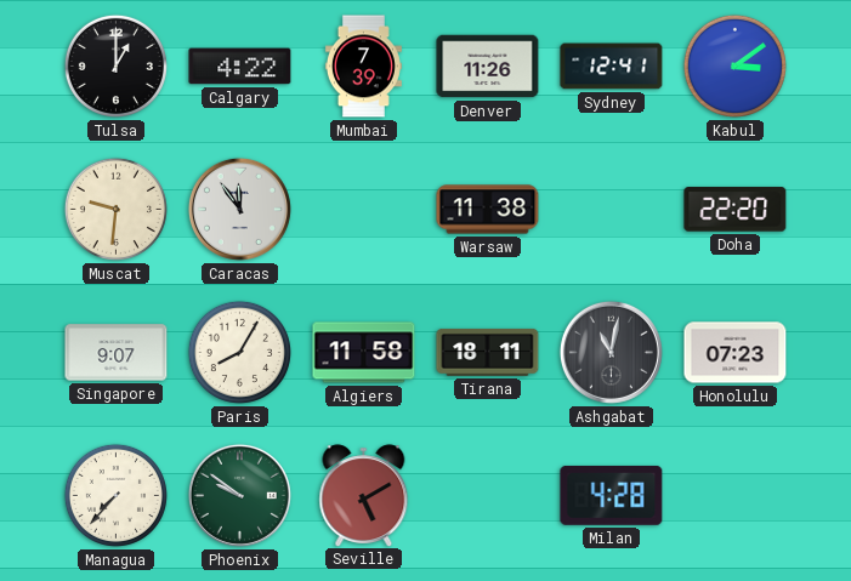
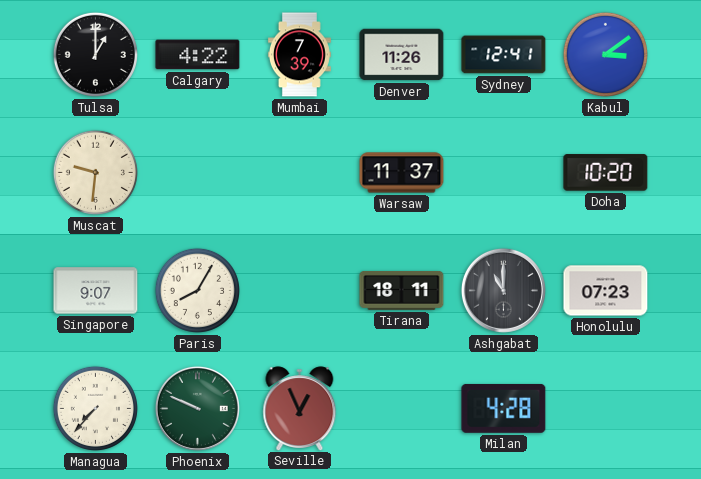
Caracas: 11:54 -> none (239, 209)
Warsaw: 11:38 -> 11:37 (402, 173)
Doha: 22:20 -> 10:20 (606, 173)
Algiers: 11:58 -> none (364, 353)
Ashgabat: 11:02 -> 11:00 (503, 290)
Phoenix: 9:51 -> 9:49 (197, 408)
Seville: 5:10 -> 12:56 (300, 408)
